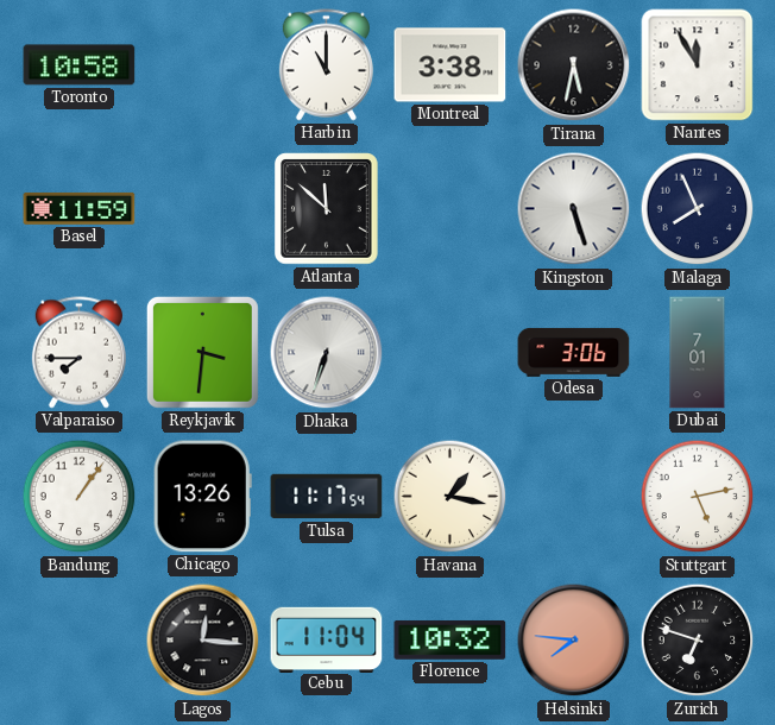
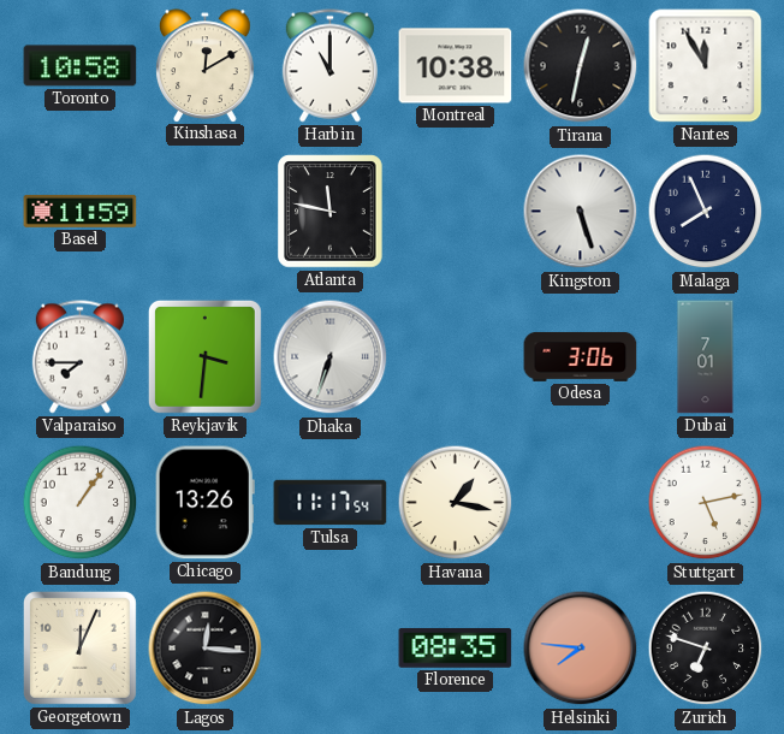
Kinshasa: none -> 12:10 (206, 65)
Montreal: 3:38 -> 10:38 (456, 66)
Tirana: 5:32 -> 12:32 (581, 66)
Atlanta: 11:52 -> 11:47 (331, 212)
Georgetown: none -> 12:04 (79, 647)
Cebu: 11:04 -> none (327, 639)
Florence: 10:32 -> 08:35 (456, 647)
